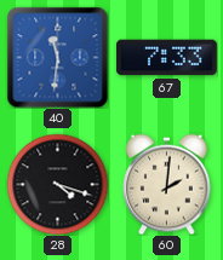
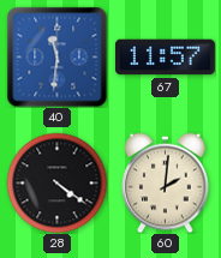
67: 7:33 -> 11:57 (165, 58)
28: 4:18 -> 4:21 (56, 182)
